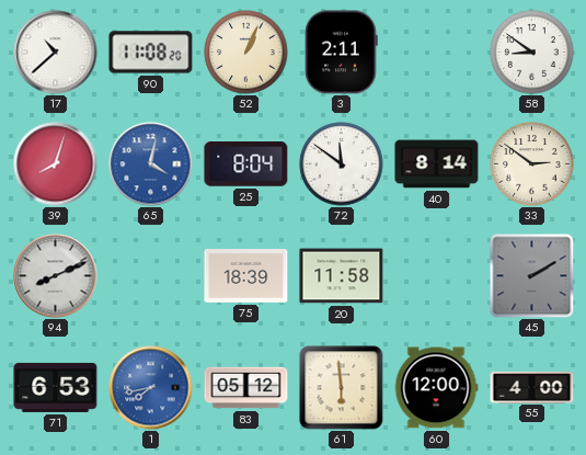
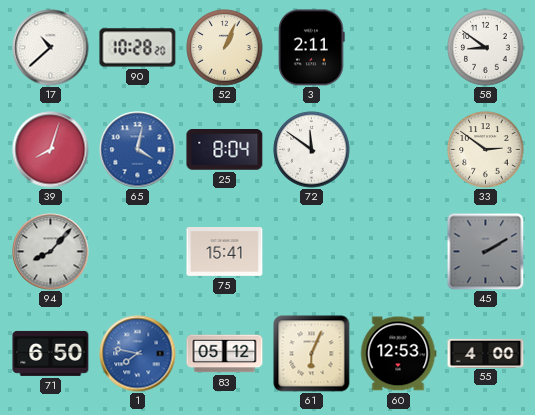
90: 11:08 -> 10:28 (138, 48)
40: 8:14 -> none (437, 164)
94: 8:11 -> 8:07 (51, 252)
75: 18:39 -> 15:41 (225, 252)
20: 11:58 -> none (342, 276)
71: 6:53 -> 6:50 (51, 353)
1: 7:43 -> 7:47 (138, 354)
61: 5:59 -> 6:04 (312, 354)
60: 12:00 -> 12:53 (398, 354)
